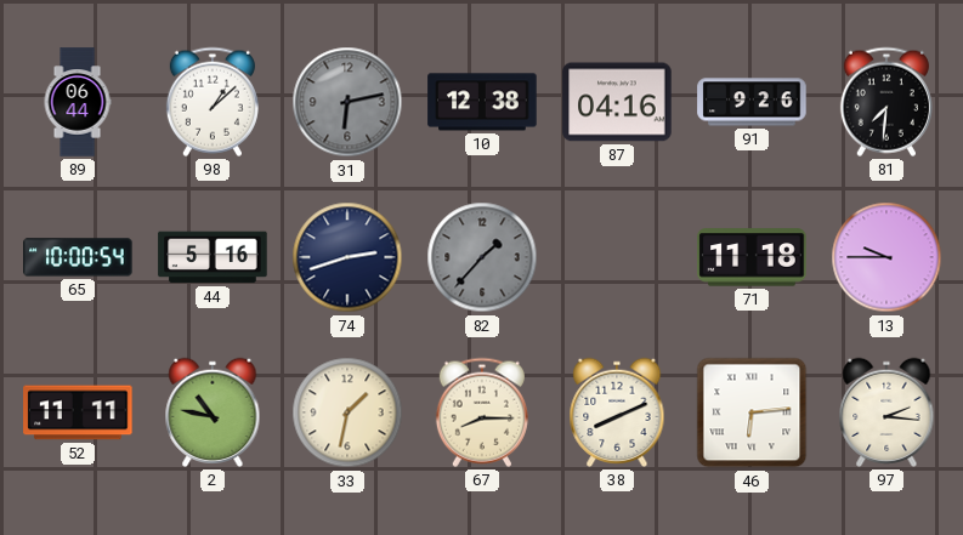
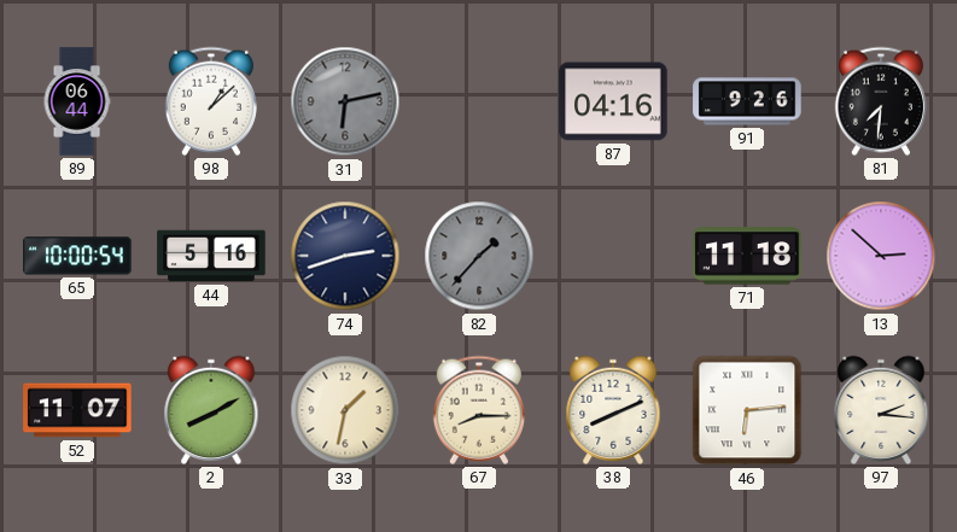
10: 12:38 -> none (482, 102)
13: 9:45 -> 2:52 (881, 256)
52: 11:11 -> 11:07 (77, 410)
2: 10:47 -> 8:10 (211, 410)
